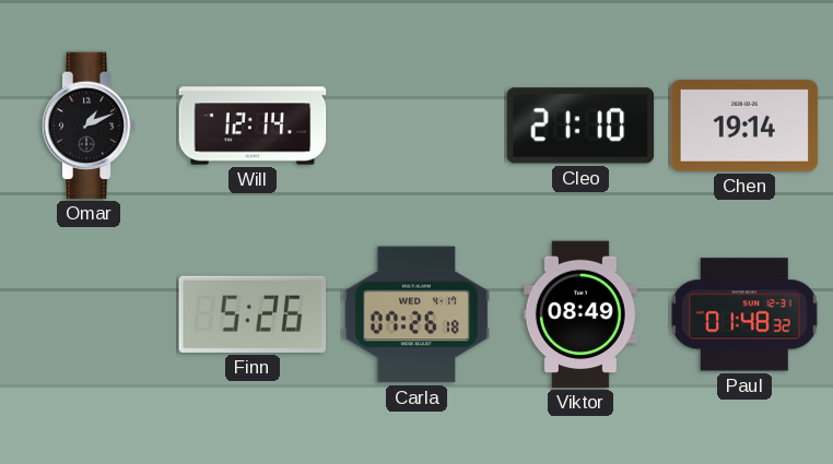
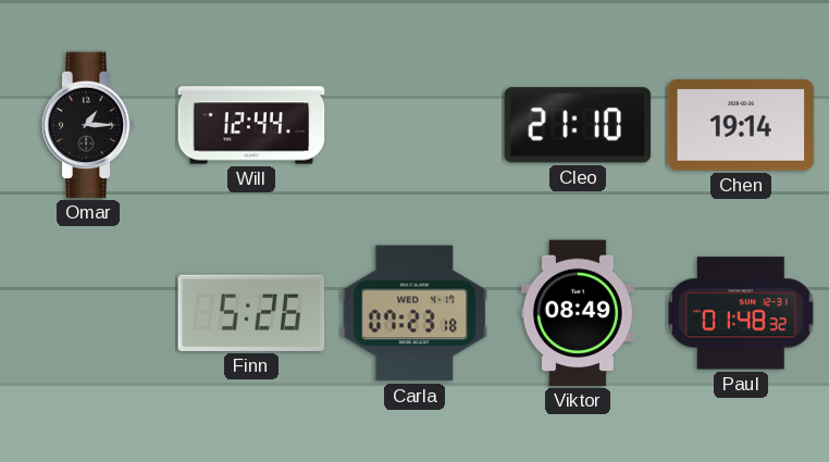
Omar: 1:11 -> 1:15 (88, 125)
Will: 12:14 -> 12:44 (251, 125)
Carla: 07:26 -> 07:23 (414, 313)
